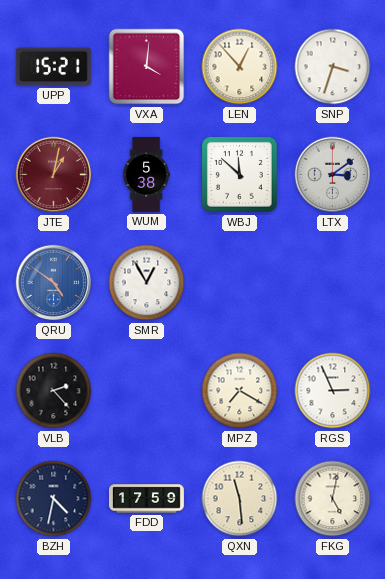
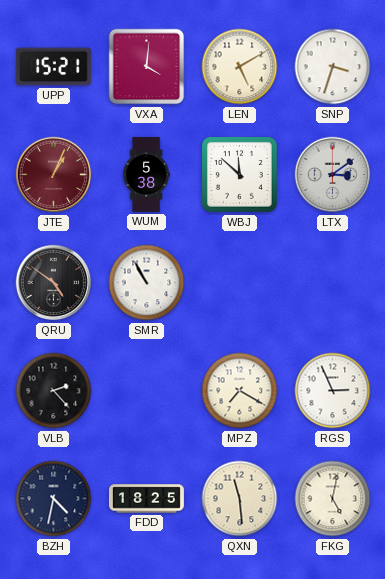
LEN: 12:53 -> 5:10 (240, 67)
JTE: 1:02 -> 1:04 (54, 175)
QRU dial: blue -> black (54, 283)
SMR: 12:55 -> 10:55 (147, 283)
FDD: 17:59 -> 18:25 (147, 499)
